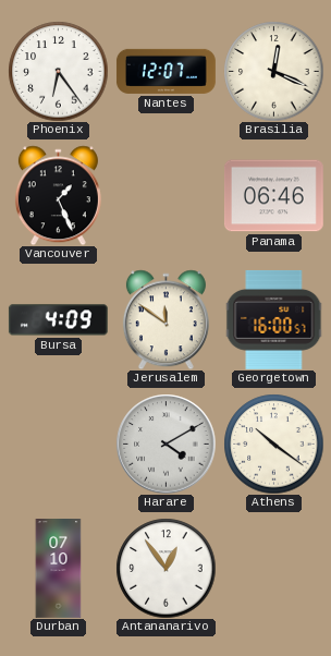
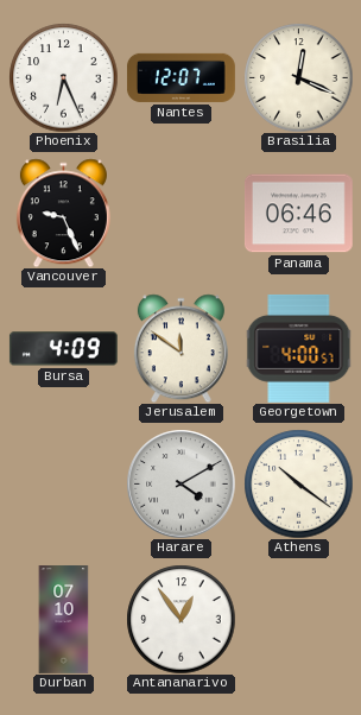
Phoenix: 6:24 -> 6:26 (63, 77)
Vancouver: 1:26 -> 9:26 (63, 213)
Georgetown: 16:00 -> 4:00 (299, 348)
